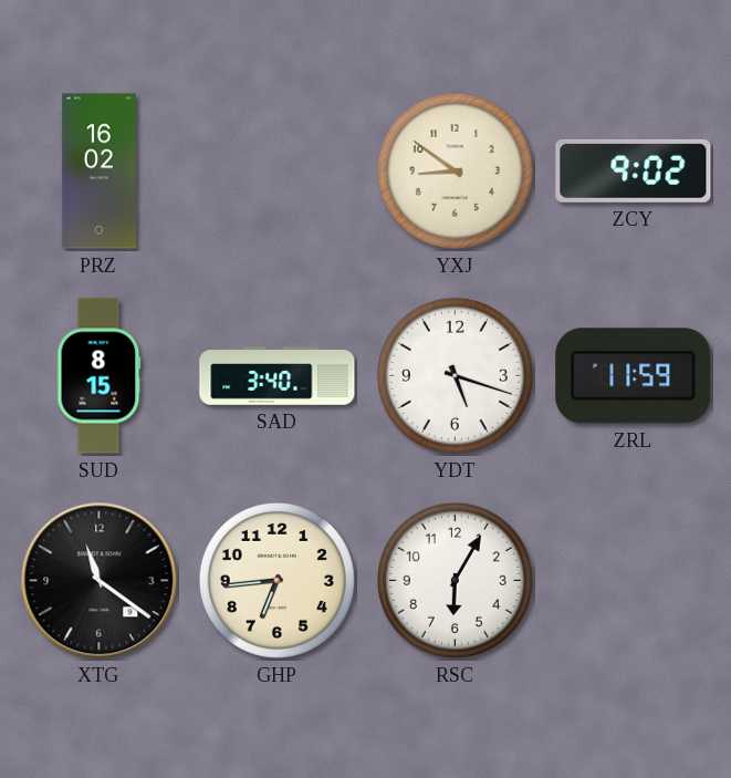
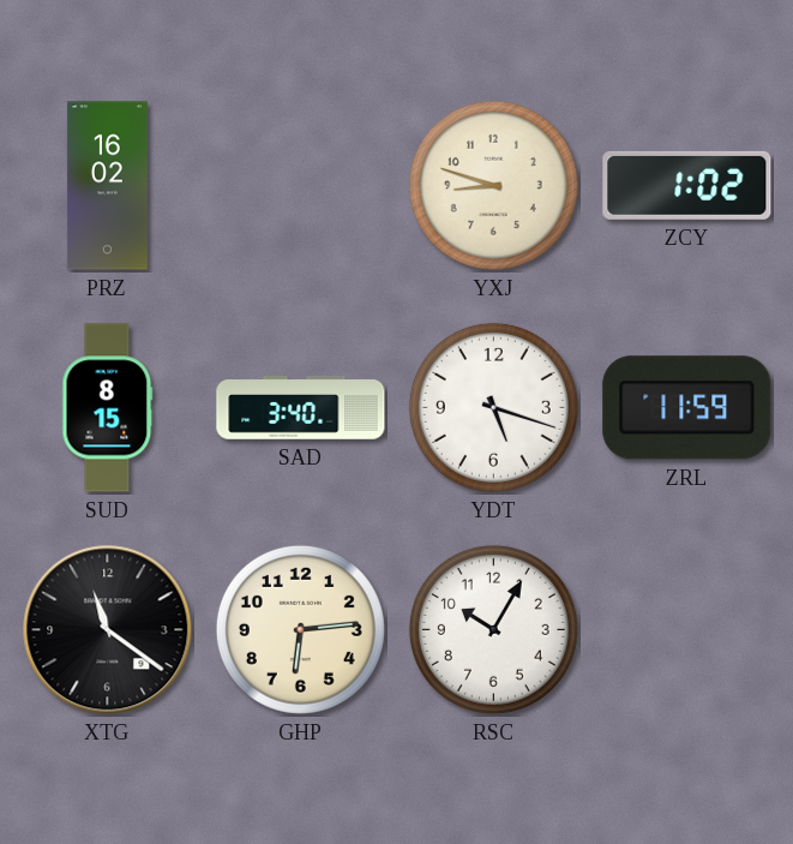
YXJ: 8:51 -> 8:48 (493, 185)
ZCY: 9:02 -> 1:02 (687, 185)
GHP: 6:44 -> 6:14 (300, 629)
RSC: 6:05 -> 10:05 (493, 629)
